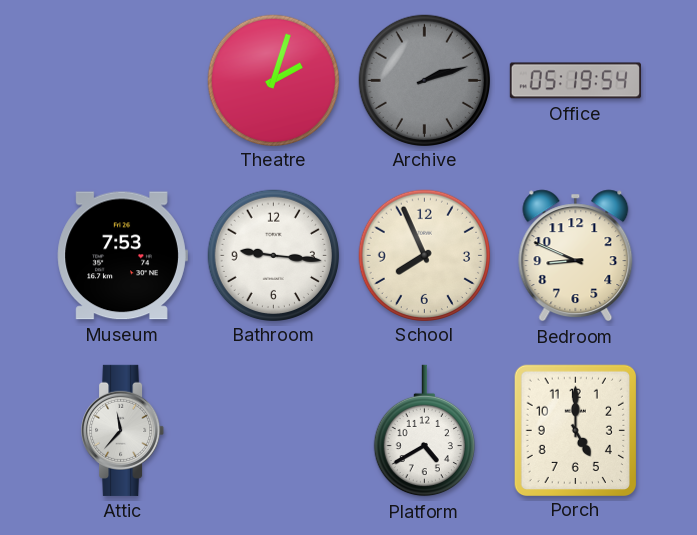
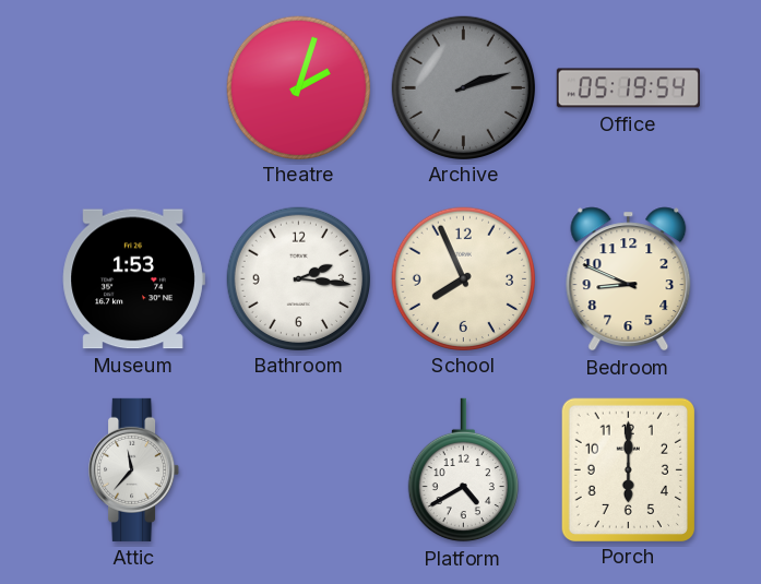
Museum: 7:53 -> 1:53 (133, 279)
Bathroom: 9:16 -> 2:16 (298, 278)
Porch: 5:00 -> 6:00 (628, 469)
